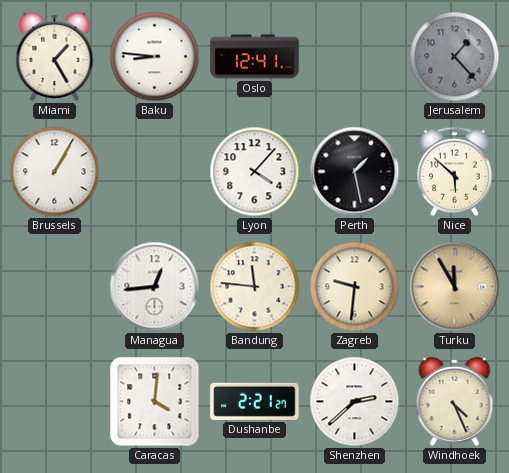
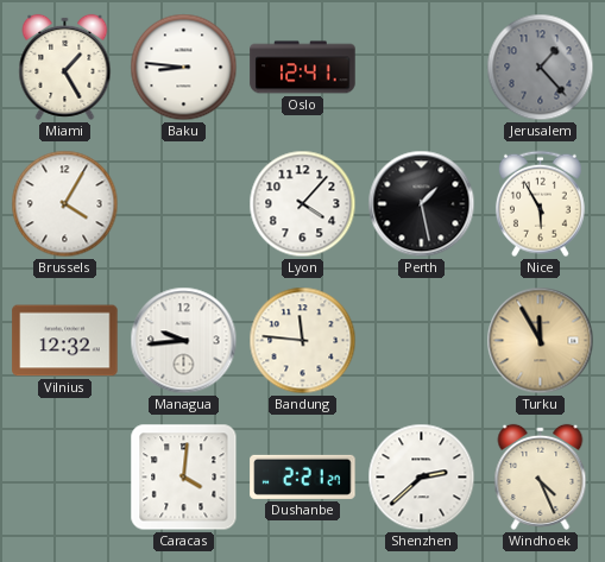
Brussels: 1:05 -> 4:05 (65, 204)
Nice: 5:52 -> 5:55 (540, 204)
Vilnius: none -> 12:32 (65, 341)
Managua: 12:44 -> 9:44 (184, 341)
Zagreb: 9:31 -> none (355, 287)
